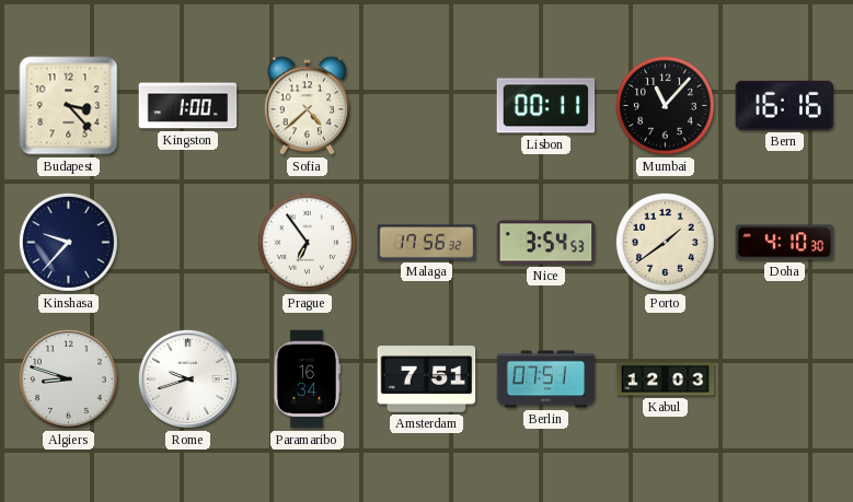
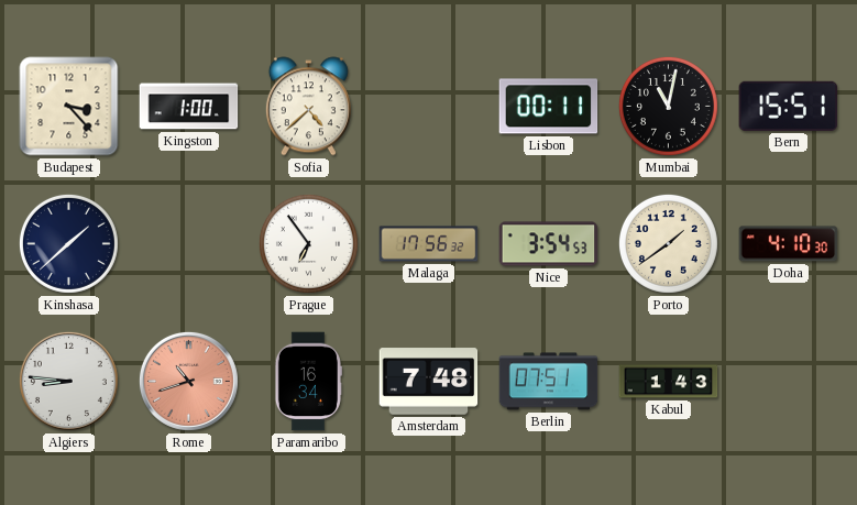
Mumbai: 11:07 -> 11:02 (668, 106)
Bern: 16:16 -> 15:51 (789, 106)
Kinshasa: 9:37 -> 1:38 (68, 243)
Algiers: 8:48 -> 8:46 (68, 381)
Rome: 9:42 -> 10:42 (188, 381)
Rome dial: white -> salmon (188, 381)
Amsterdam: 7:51 -> 7:48 (429, 382)
Kabul: 12:03 -> 1:43 (669, 382)
